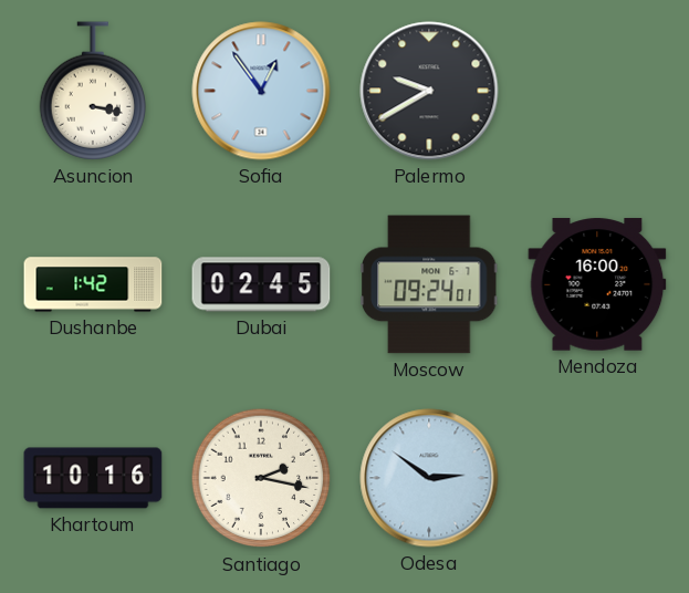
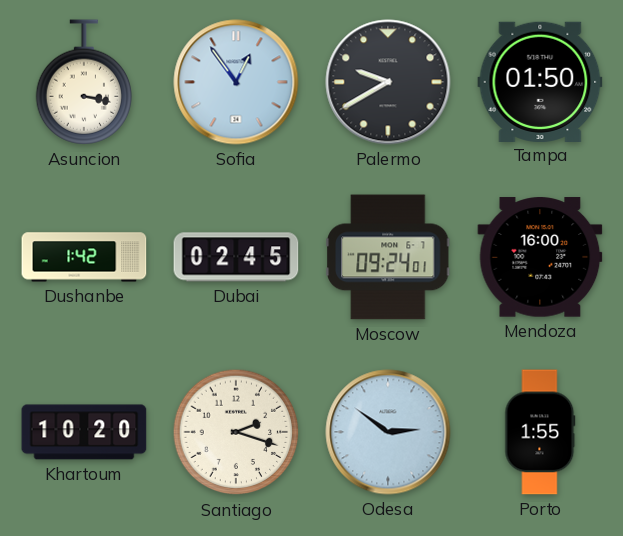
Tampa: none -> 01:50 (540, 81)
Khartoum: 10:16 -> 10:20 (84, 432)
Santiago: 2:17 -> 2:18 (236, 432)
Porto: none -> 1:55 (540, 432)
